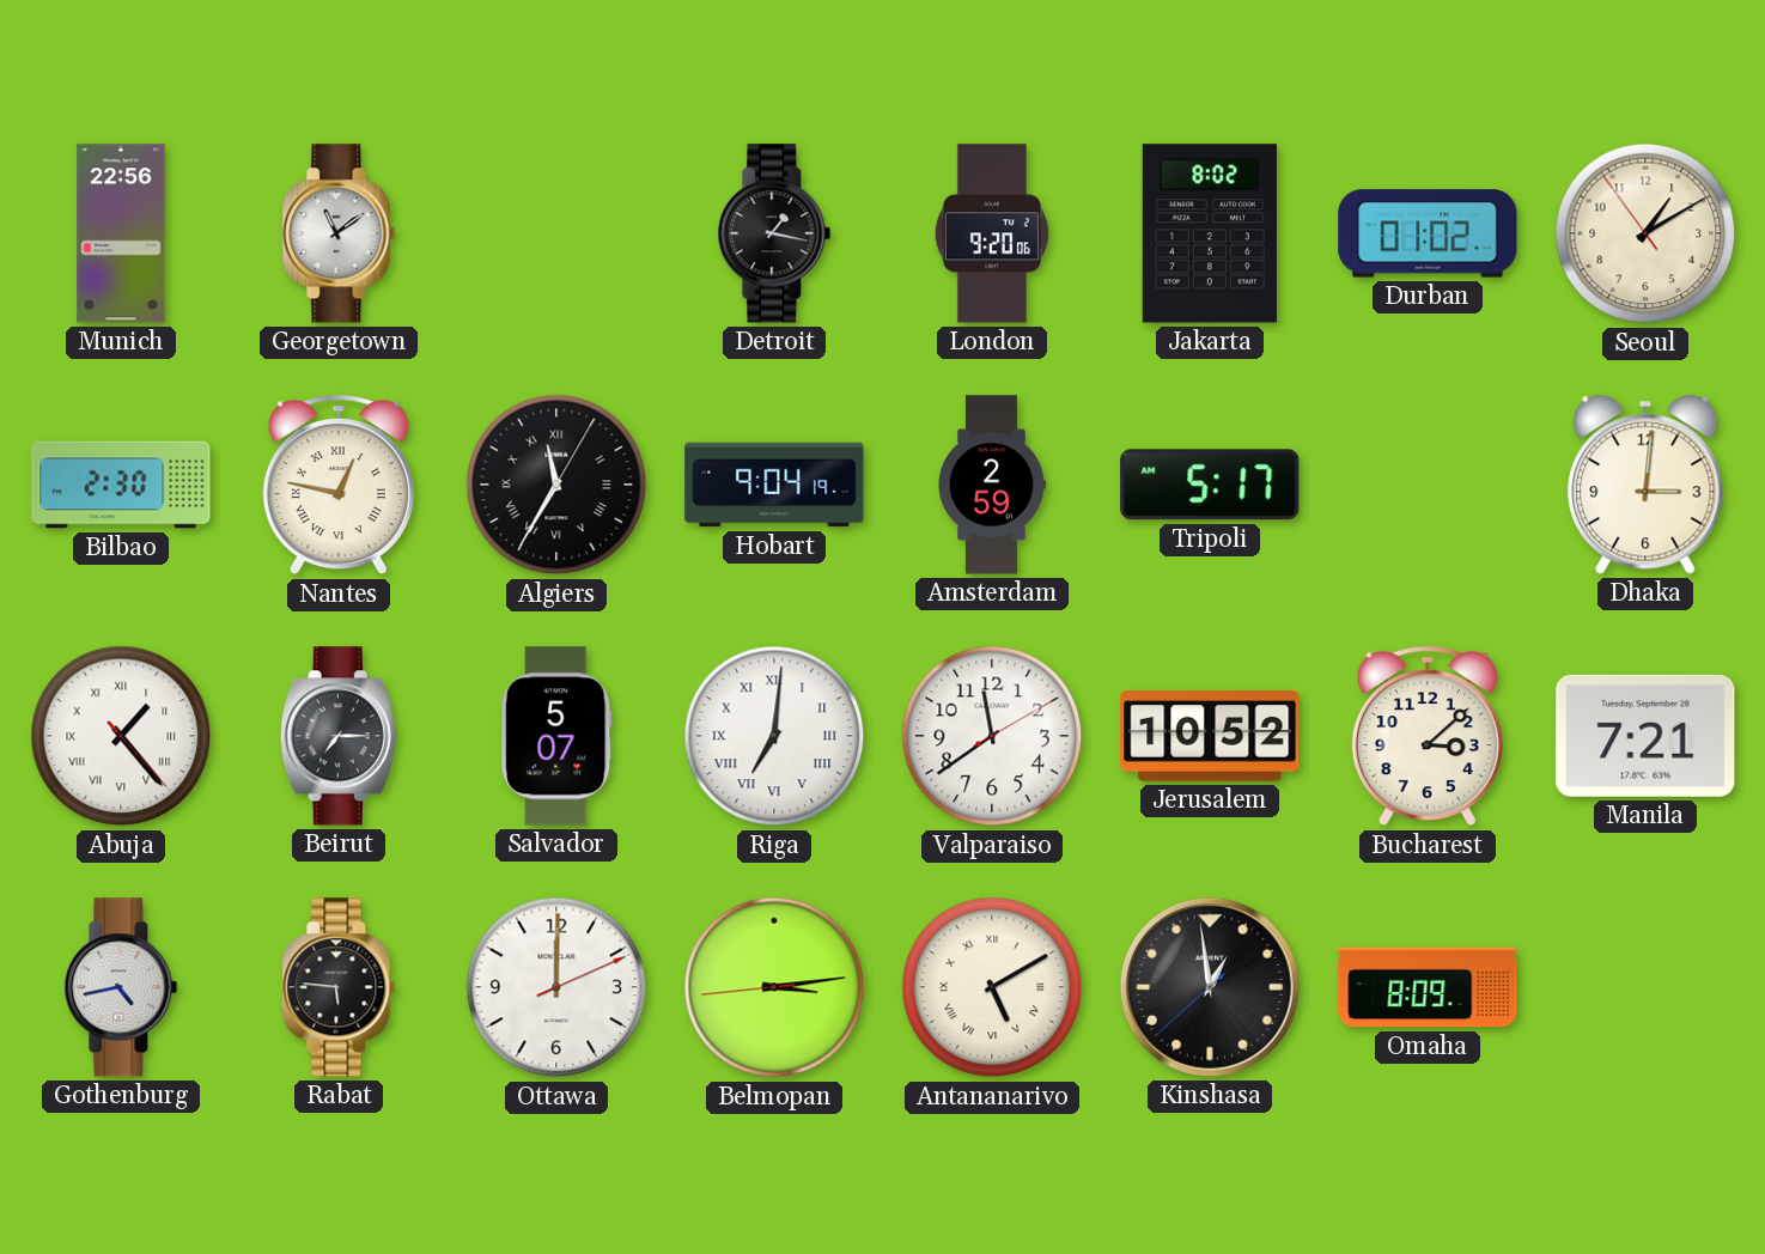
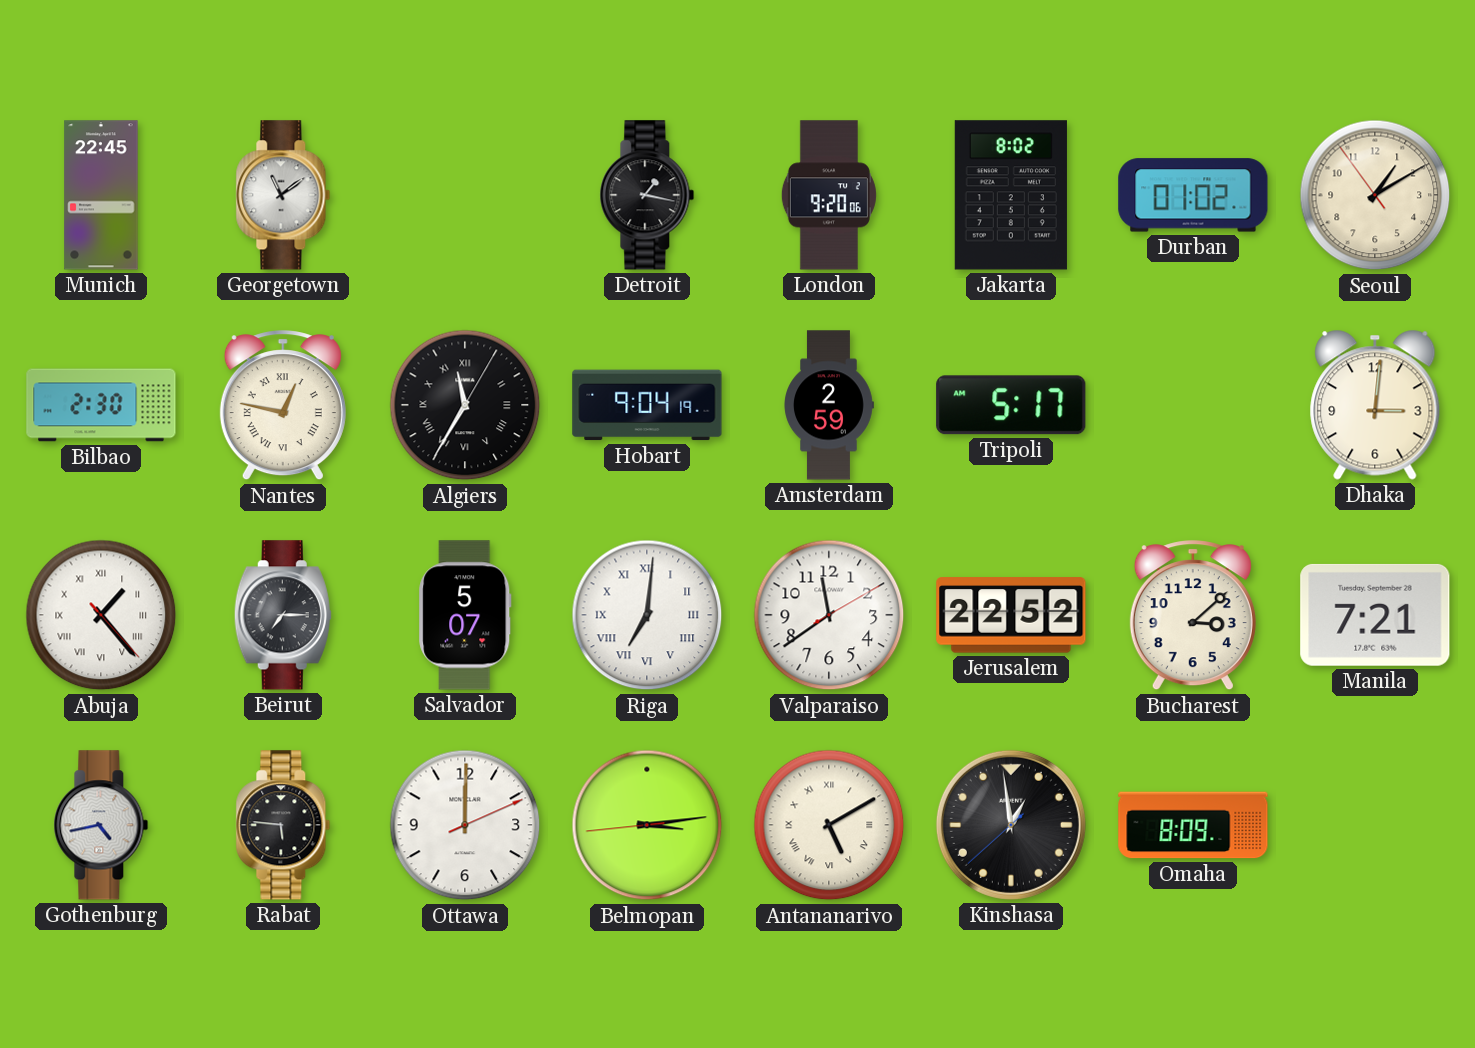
Munich: 22:56 -> 22:45 (101, 195)
Jerusalem: 10:52 -> 22:52 (1011, 615)
